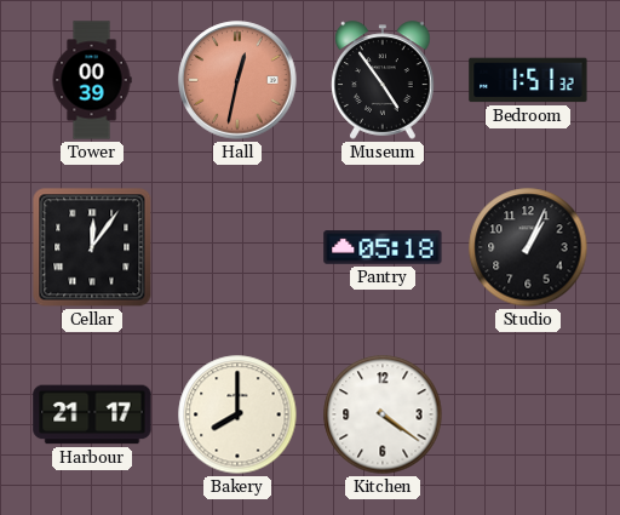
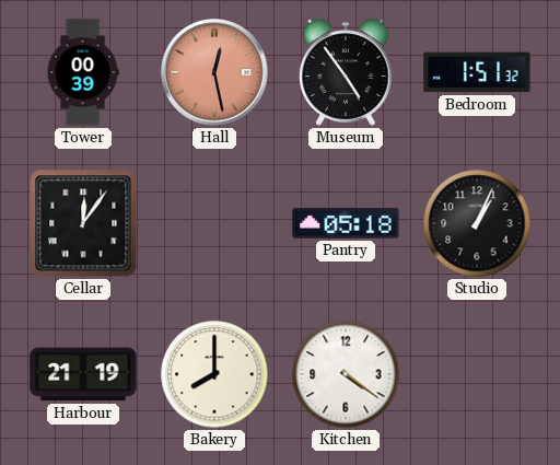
Hall: 12:32 -> 12:28 (214, 72)
Harbour: 21:17 -> 21:19 (83, 374)
